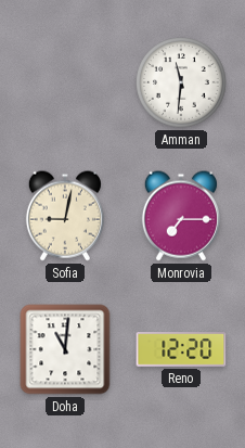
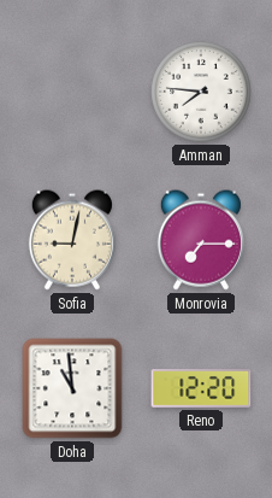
Amman: 11:31 -> 7:46 (201, 92)
Doha: 11:01 -> 10:59 (72, 388)
